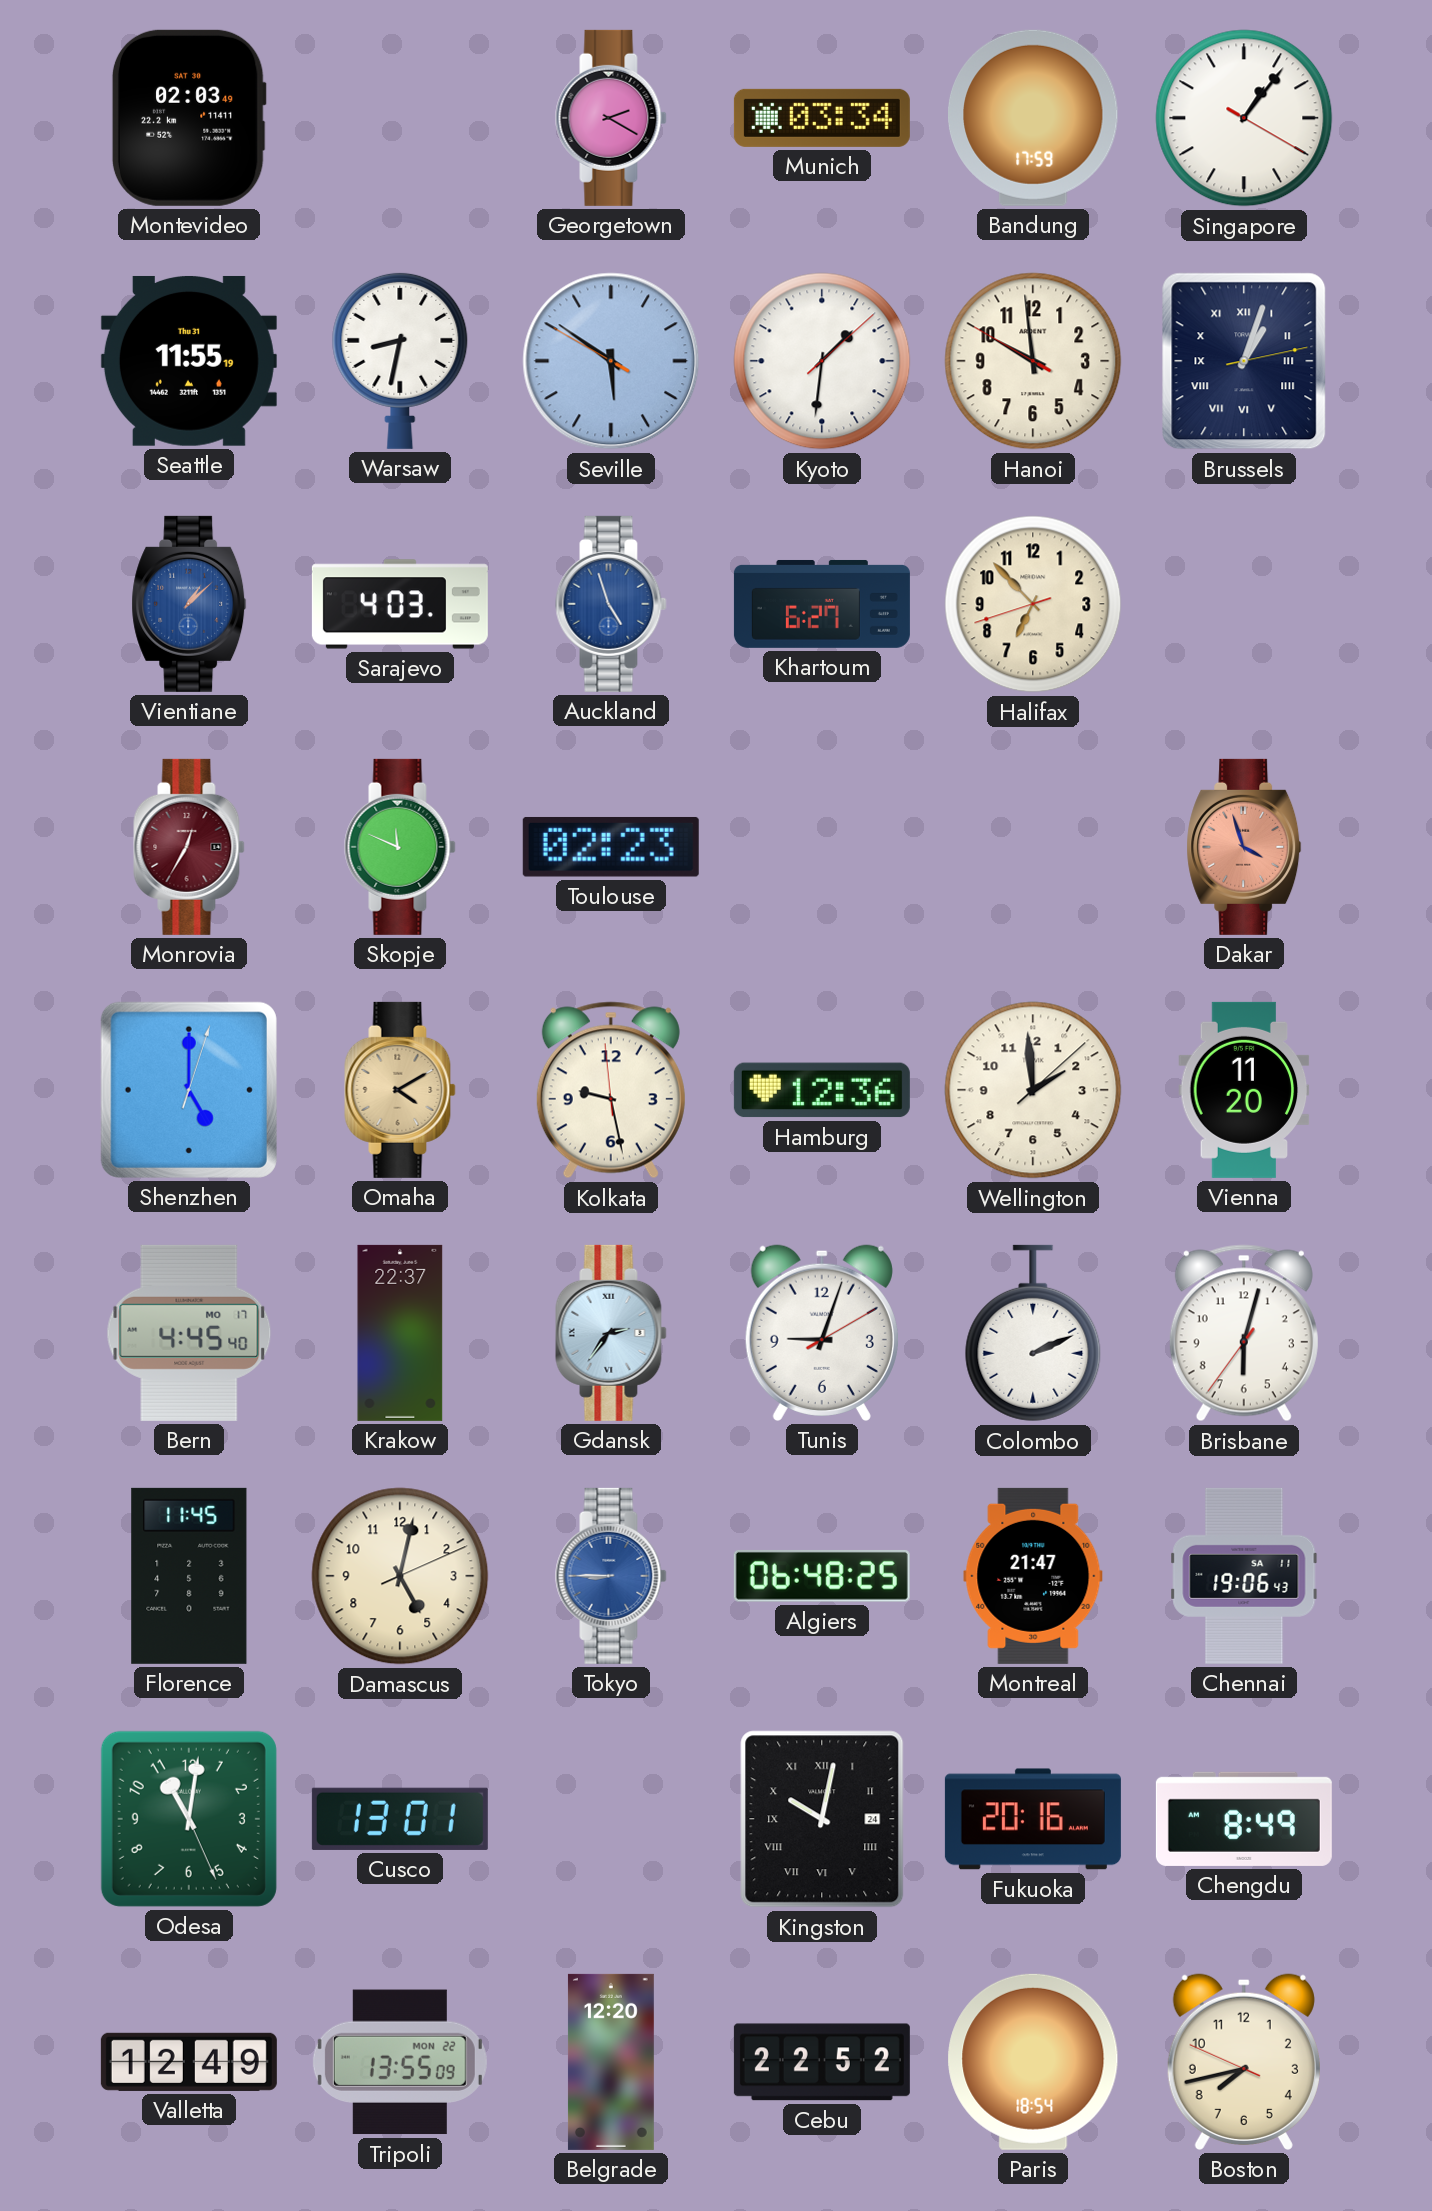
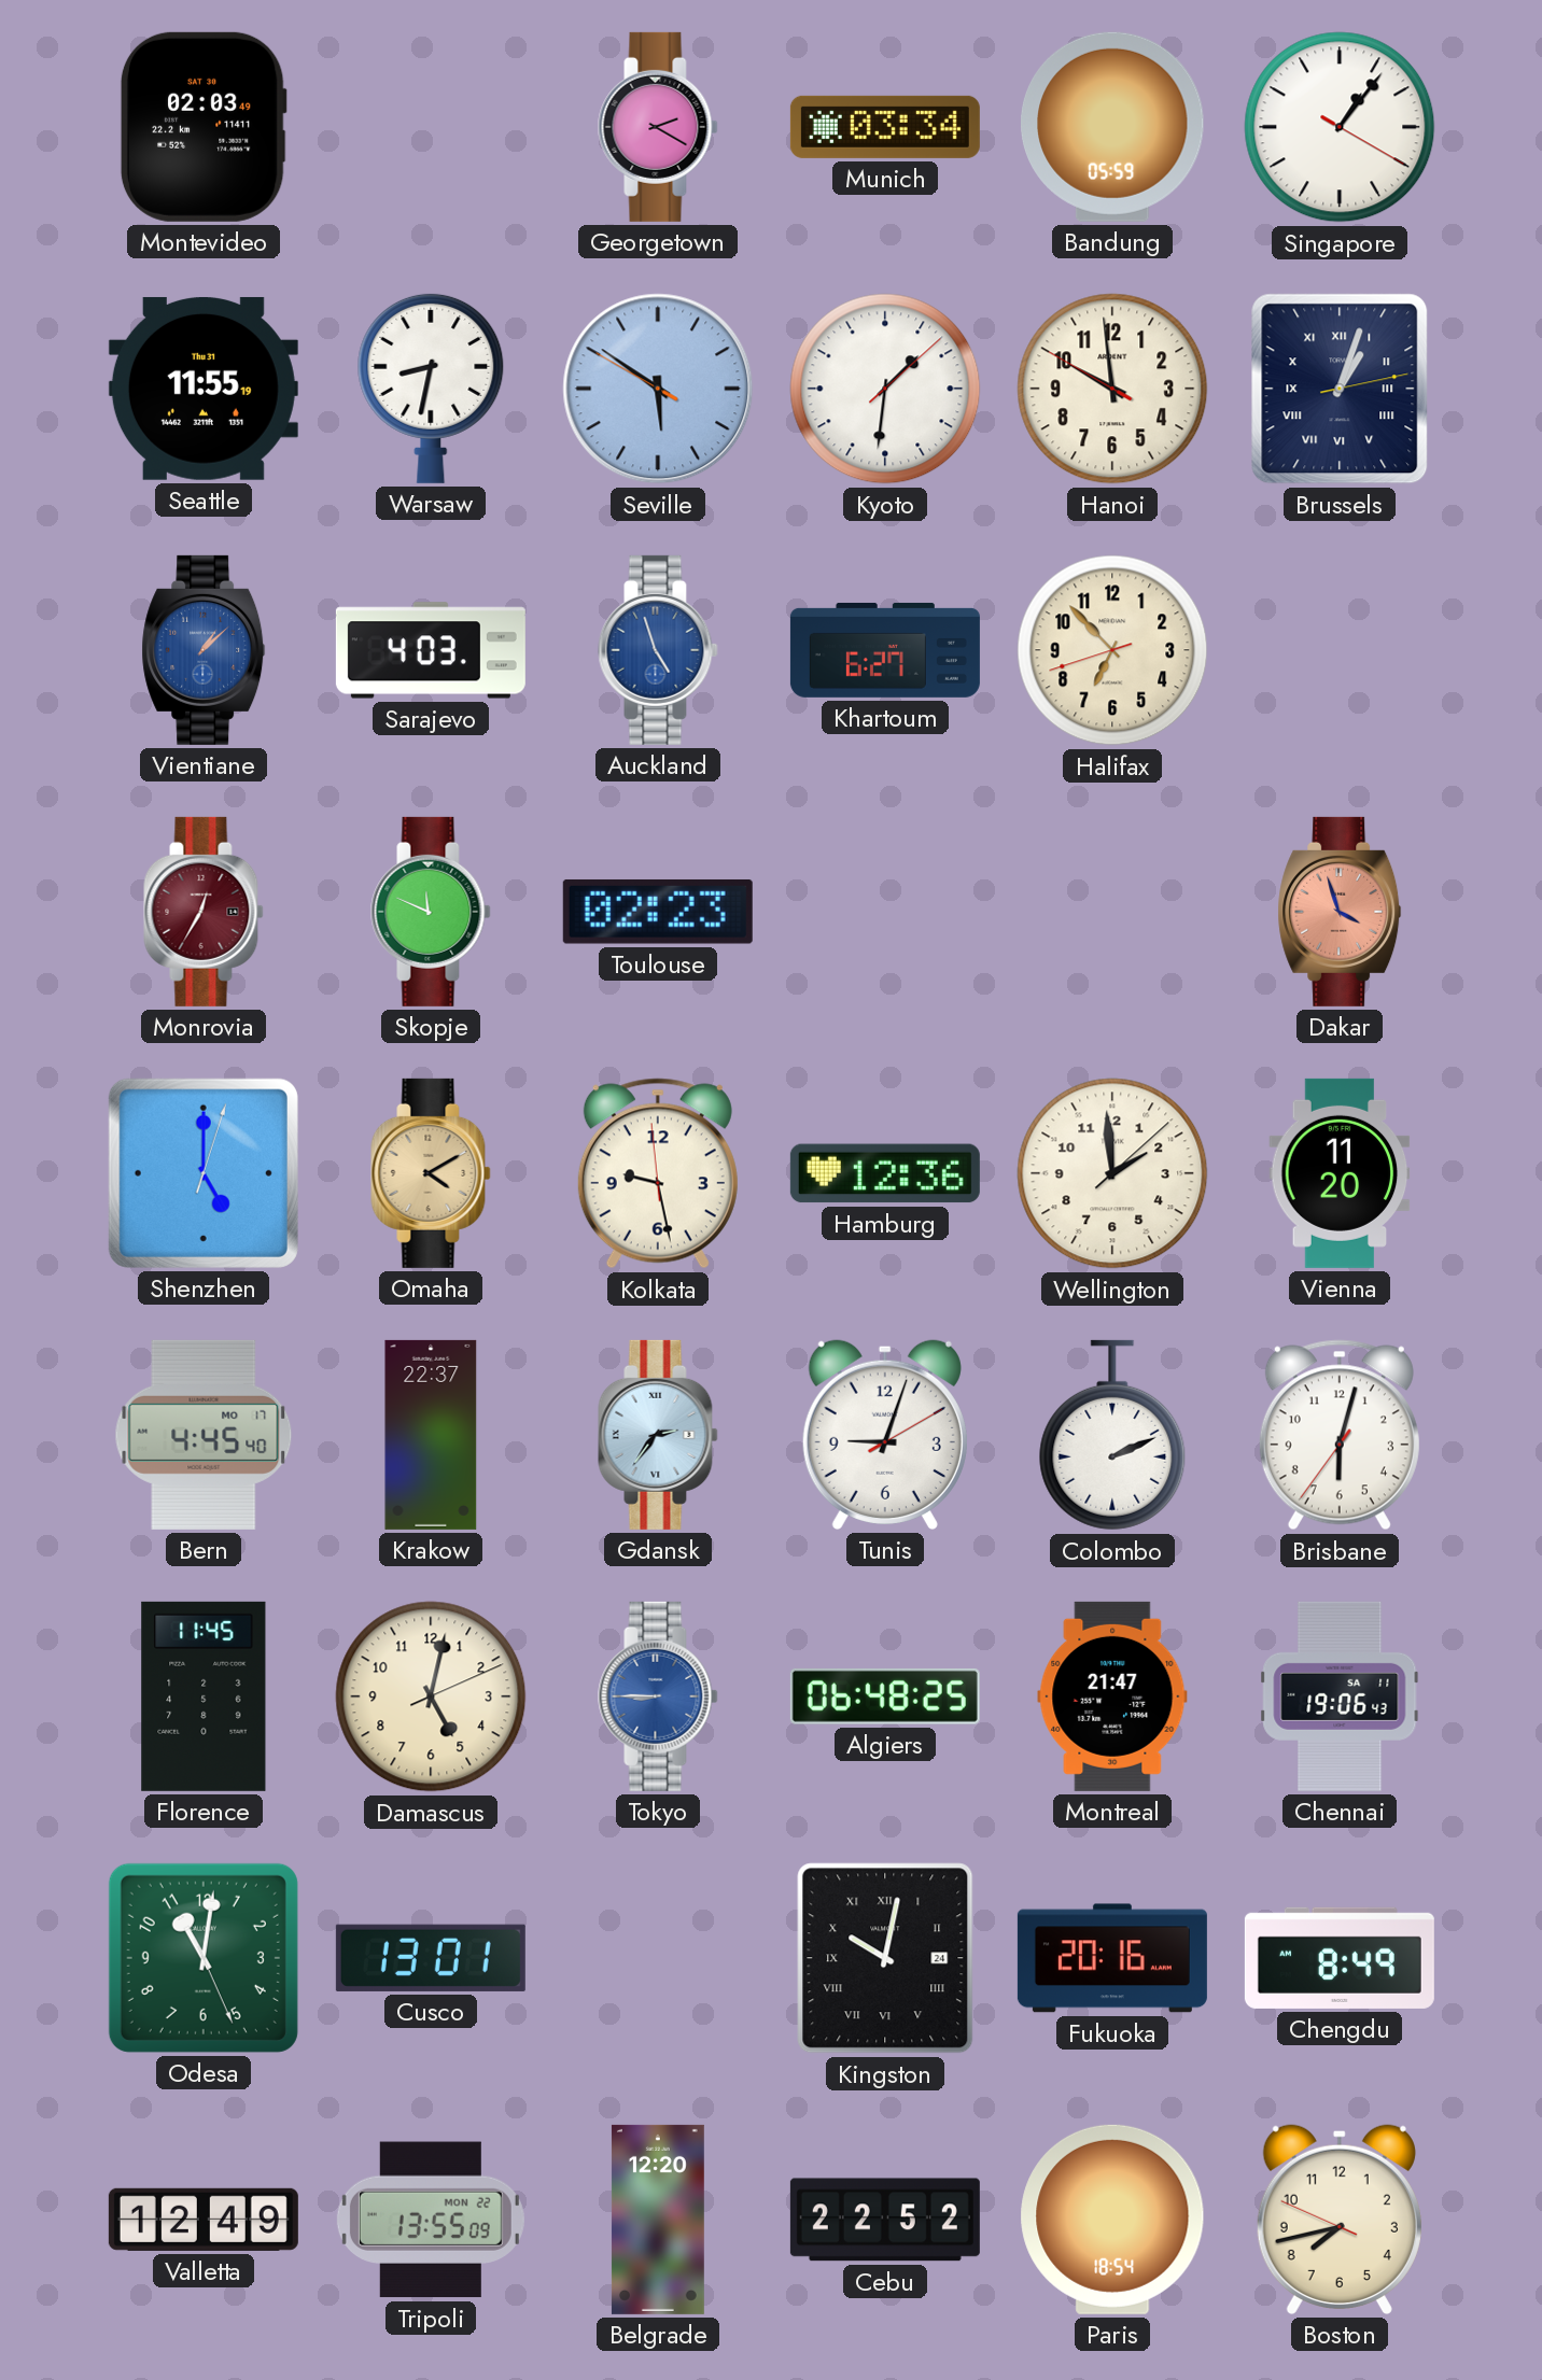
Bandung: 17:59 -> 05:59 (1113, 127)
